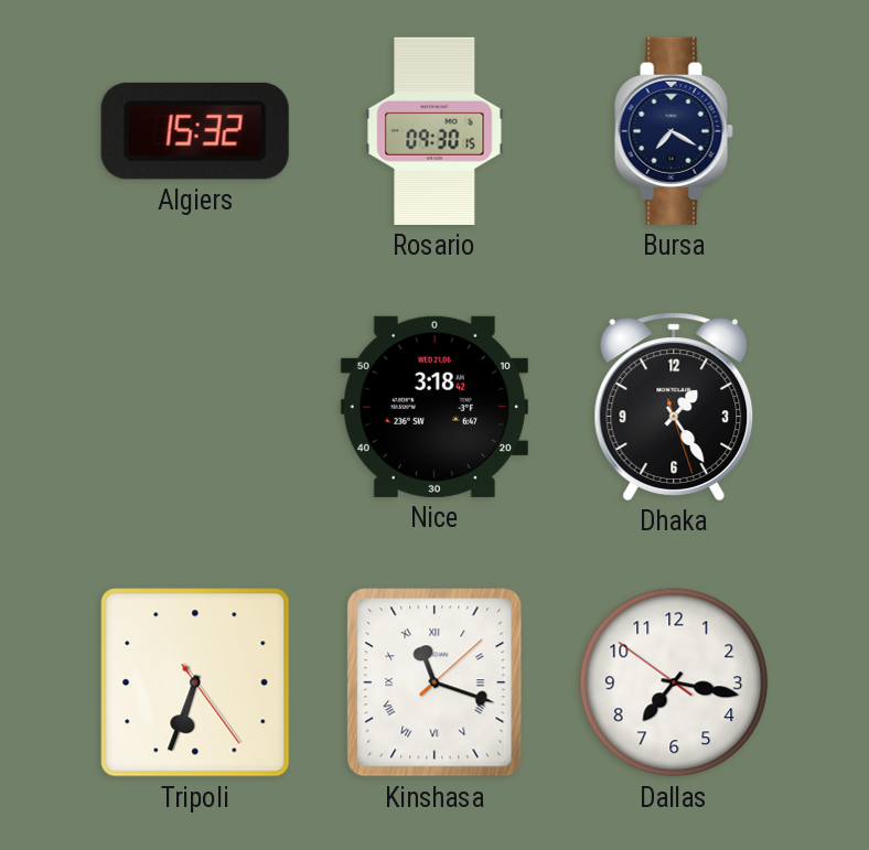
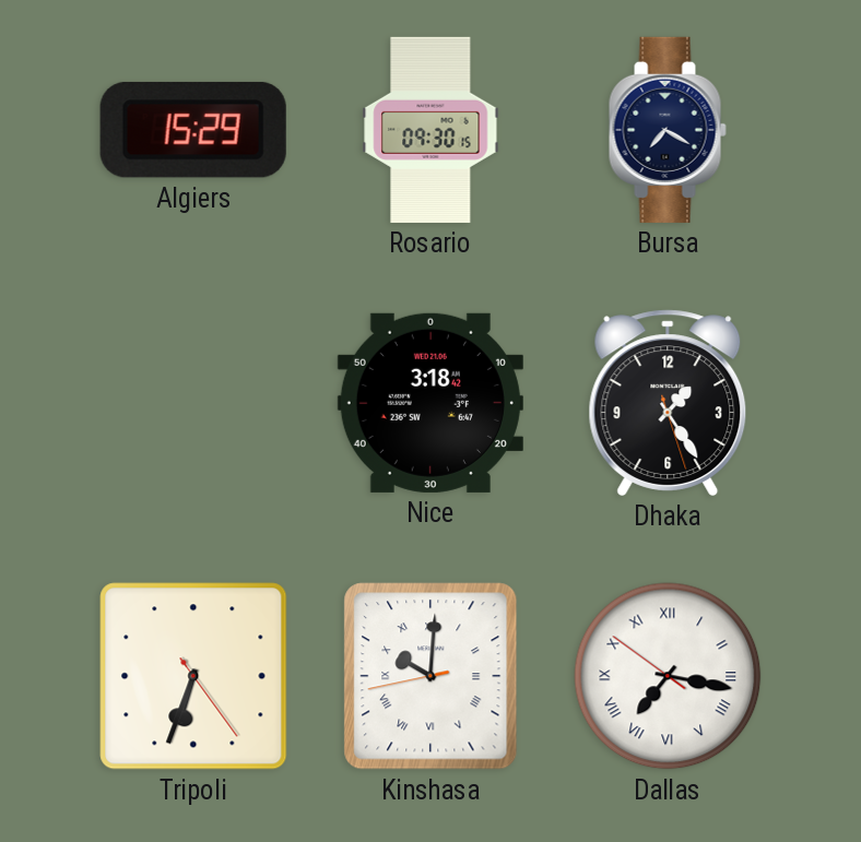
Algiers: 15:32 -> 15:29 (193, 130)
Kinshasa: 11:18 -> 10:00 (431, 676)
Dallas numerals: Arabic -> Roman (668, 676)
